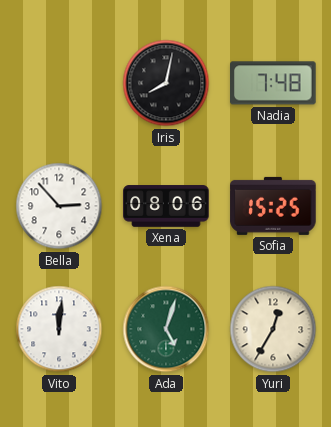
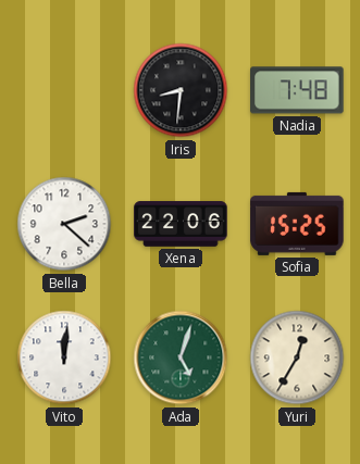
Iris: 8:02 -> 8:31 (181, 90)
Bella: 2:53 -> 2:22 (64, 224)
Xena: 08:06 -> 22:06 (181, 224)
